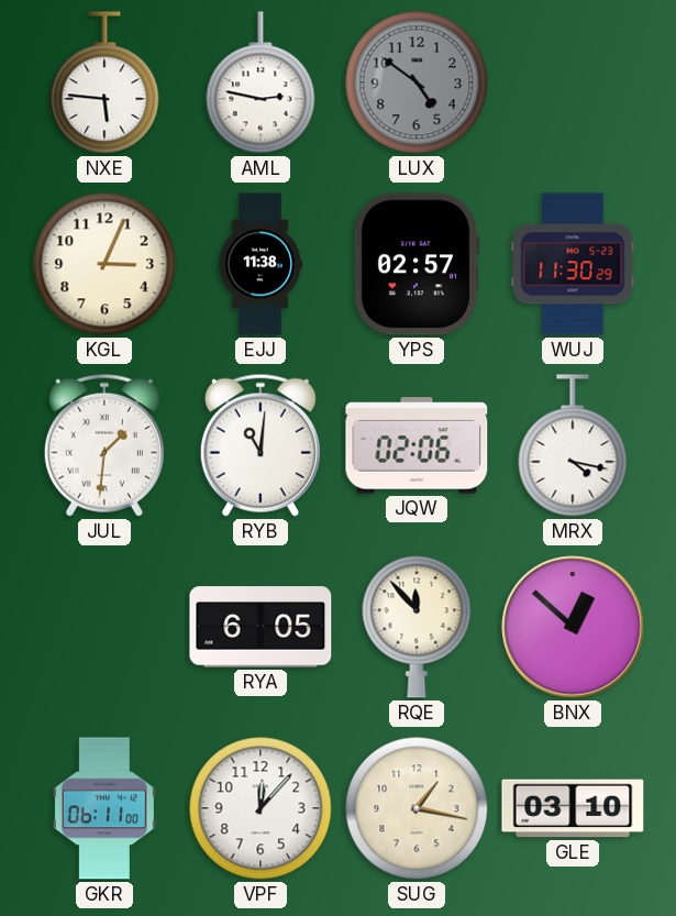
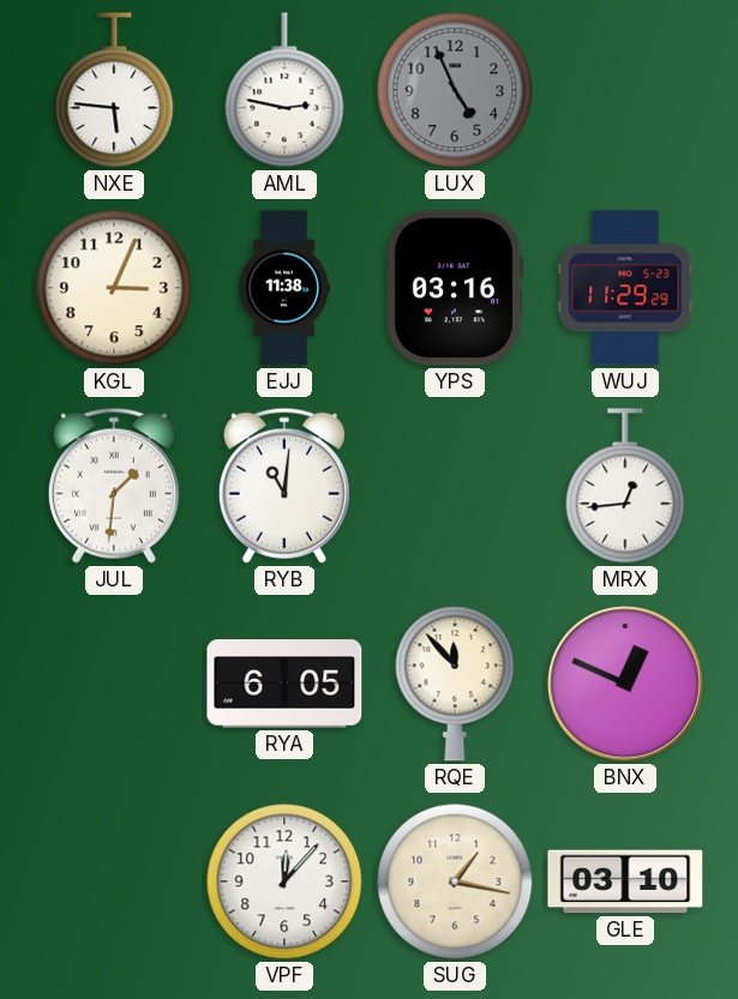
LUX: 4:51 -> 4:56 (455, 90)
YPS: 02:57 -> 03:16 (454, 288)
WUJ: 11:30 -> 11:29 (625, 288)
JQW: 02:06 -> none (417, 445)
MRX: 4:17 -> 12:44 (625, 486)
BNX: 12:52 -> 12:49 (626, 685)
GKR: 06:11 -> none (104, 808)
